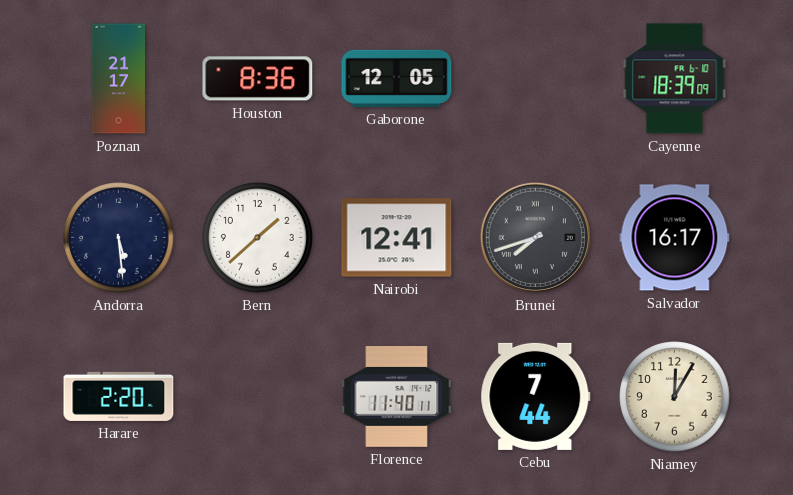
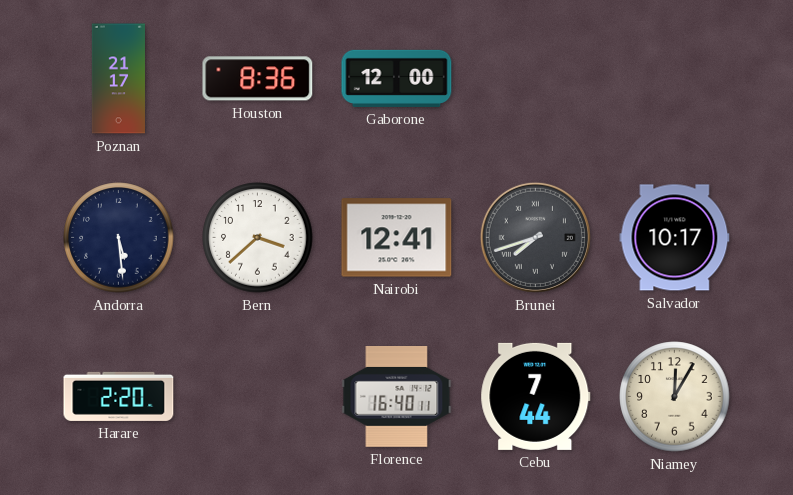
Gaborone: 12:05 -> 12:00 (397, 78)
Cayenne: 18:39 -> none (675, 79)
Bern: 1:38 -> 3:38 (258, 238)
Salvador: 16:17 -> 10:17 (675, 238)
Florence: 11:40 -> 16:40 (397, 397)
